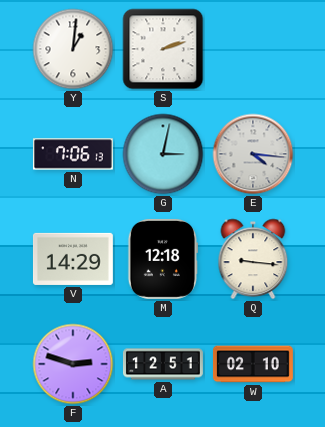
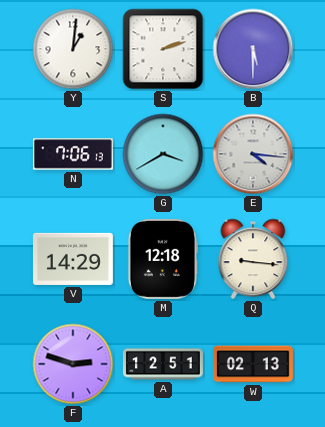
B: none -> 5:30 (253, 49)
G: 3:02 -> 3:40 (163, 154)
W: 02:10 -> 02:13 (253, 364)
